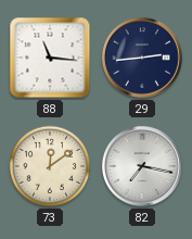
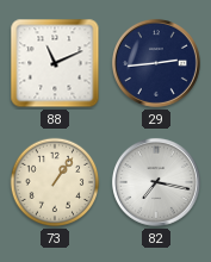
88: 11:16 -> 11:11 (55, 63)
73: 12:09 -> 1:06 (55, 182)
